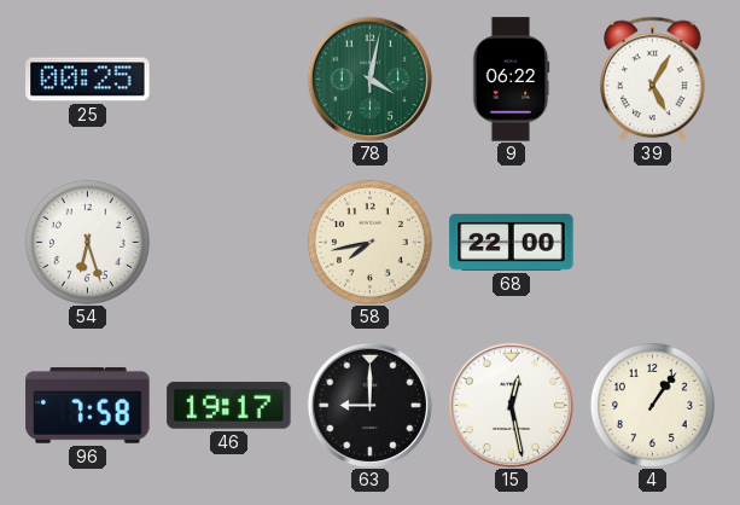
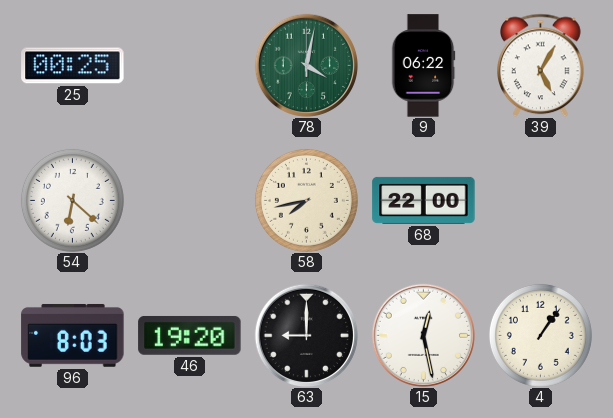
54: 6:27 -> 6:22 (72, 200)
96: 7:58 -> 8:03 (73, 335)
46: 19:17 -> 19:20 (190, 335)
